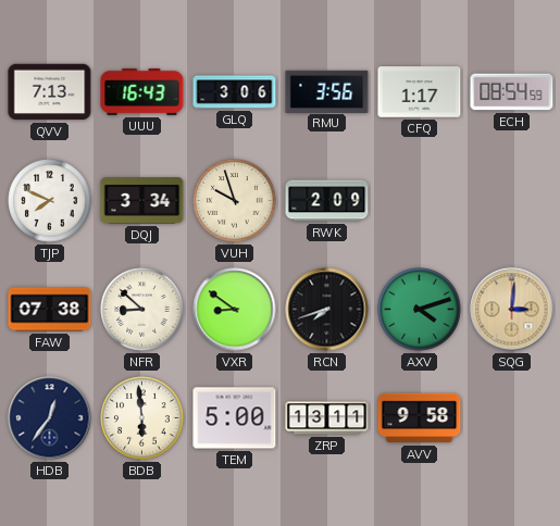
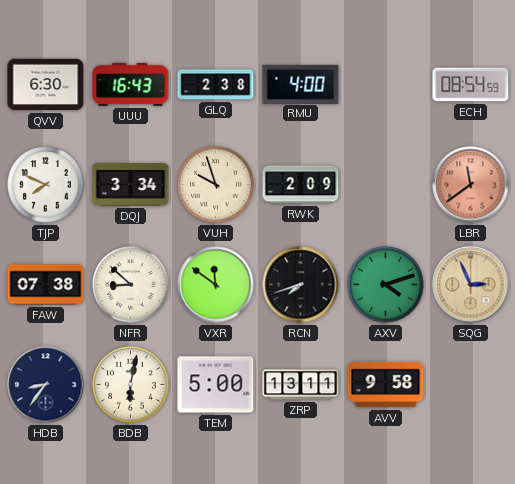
QVV: 7:13 -> 6:30 (46, 85)
GLQ: 3:06 -> 2:38 (216, 85)
RMU: 3:56 -> 4:00 (301, 84)
CFQ: 1:17 -> none (420, 92)
LBR: none -> 11:39 (471, 185)
VXR: 8:51 -> 11:51 (216, 285)
SQG: 3:01 -> 2:56 (471, 285)
HDB: 12:36 -> 8:36 (46, 385)
BDB: 5:59 -> 6:02 (131, 385)
